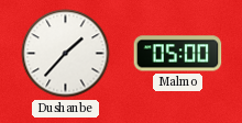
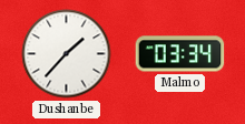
Malmo: 05:00 -> 03:34 (180, 54)
